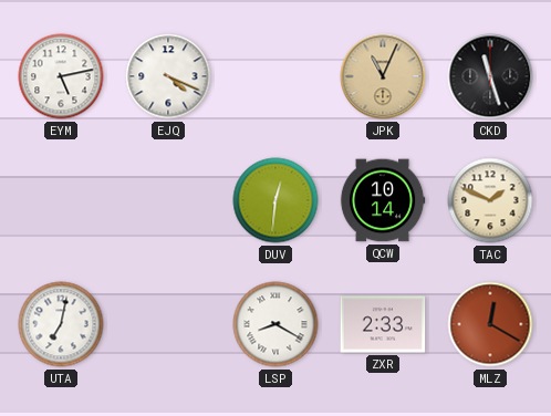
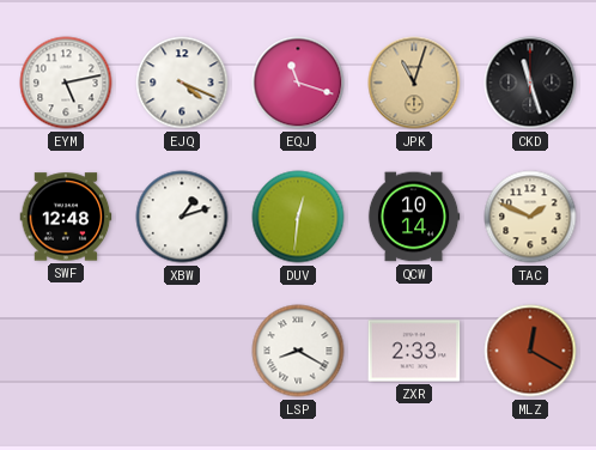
EQJ: none -> 11:18 (298, 83)
JPK: 11:04 -> 11:03 (414, 83)
SWF: none -> 12:48 (66, 217)
XBW: none -> 1:12 (182, 217)
UTA: 7:02 -> none (61, 324)
